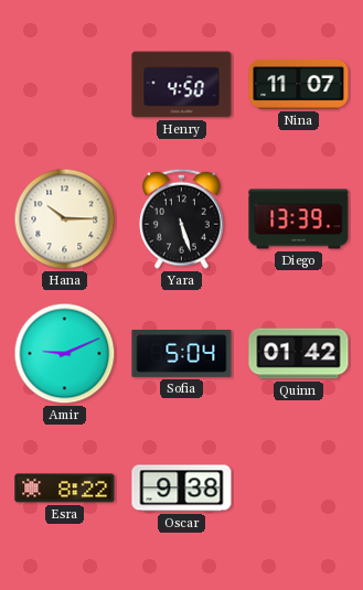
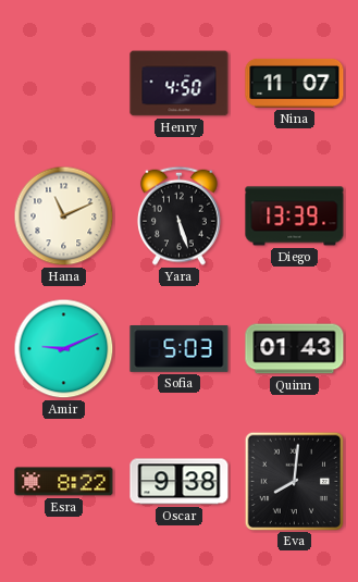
Hana: 10:15 -> 11:11 (64, 216)
Sofia: 5:04 -> 5:03 (180, 349)
Quinn: 01:42 -> 01:43 (295, 349)
Eva: none -> 8:01 (294, 481)
